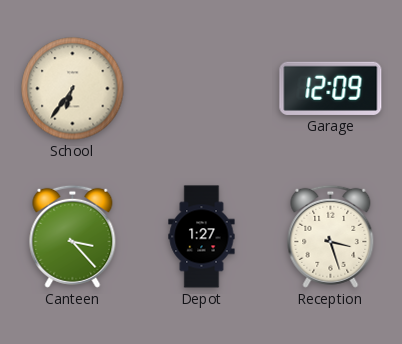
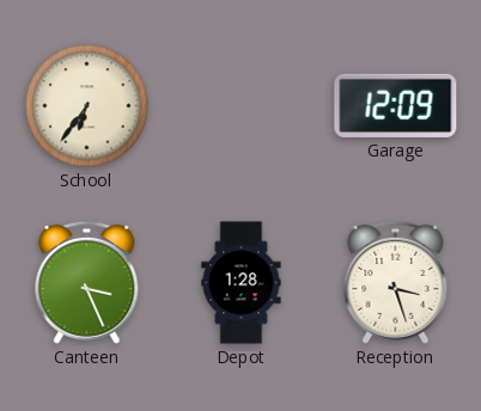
Canteen: 3:23 -> 3:26 (87, 282)
Depot: 1:27 -> 1:28 (242, 283)
